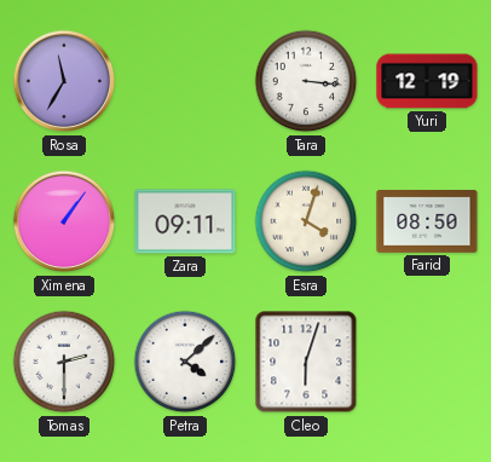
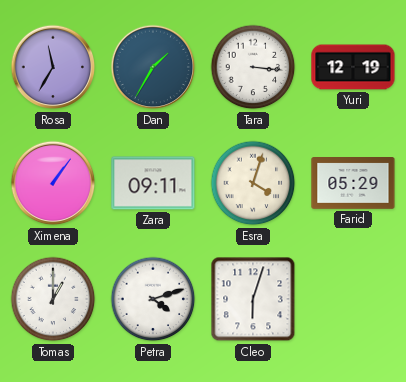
Dan: none -> 1:35 (153, 67)
Farid: 08:50 -> 05:29 (353, 184)
Tomas: 2:30 -> 1:00 (53, 299)
Petra: 4:08 -> 4:12 (153, 299)
